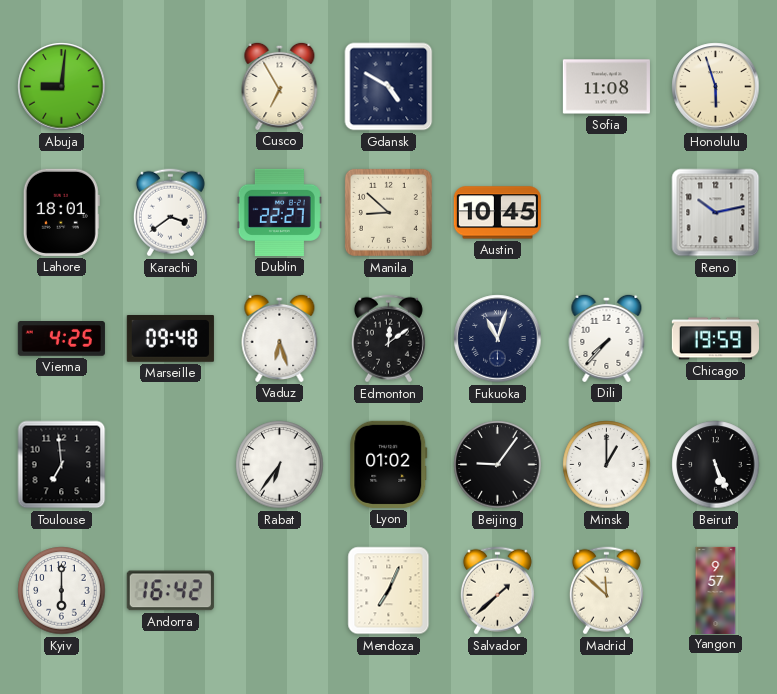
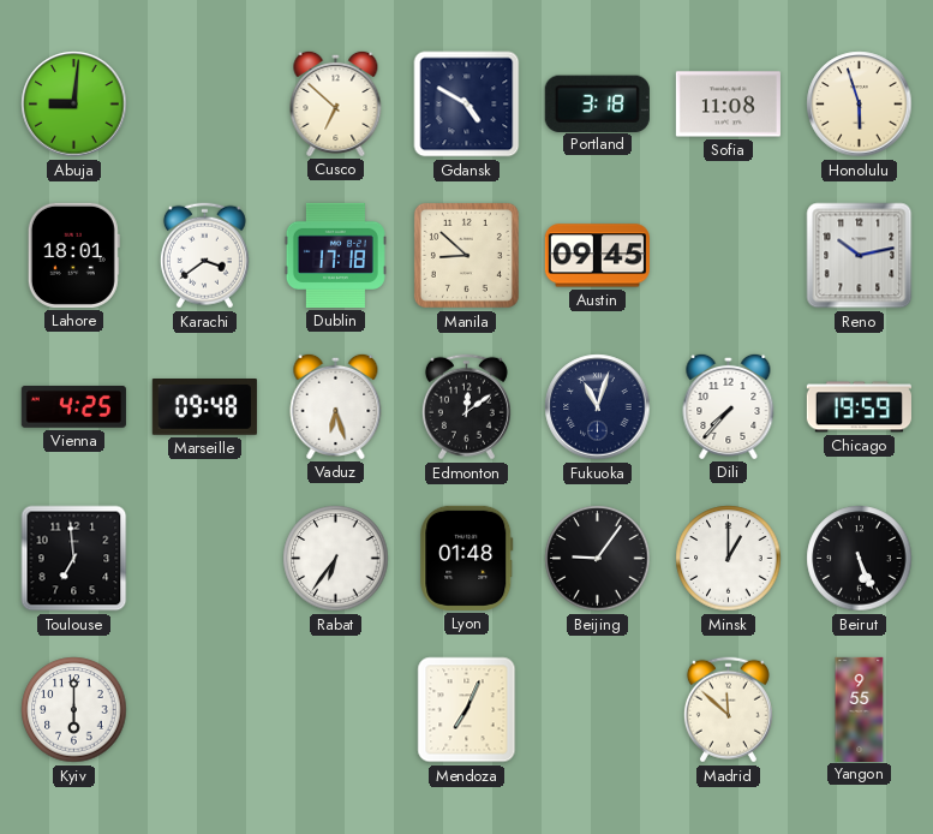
Cusco: 6:55 -> 6:52 (336, 103)
Portland: none -> 3:18 (597, 103)
Dublin: 22:27 -> 17:18 (335, 255)
Austin: 10:45 -> 09:45 (597, 256)
Lyon: 01:02 -> 01:48 (467, 558)
Andorra: 16:42 -> none (170, 591)
Salvador: 1:38 -> none (497, 591)
Yangon: 9:57 -> 9:55 (860, 709)
